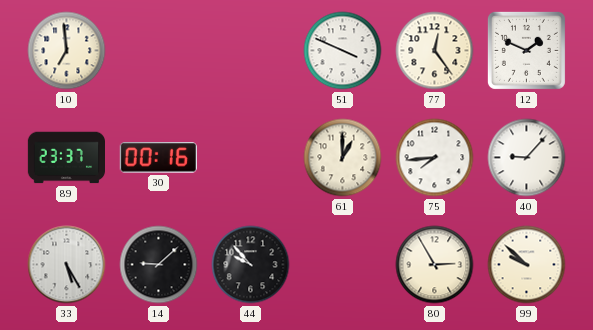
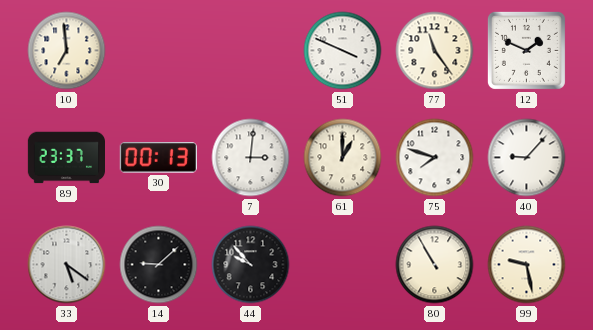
77: 12:24 -> 11:24 (435, 51)
30: 00:16 -> 00:13 (158, 158)
7: none -> 3:01 (251, 158)
75: 7:44 -> 7:48 (435, 158)
33: 5:25 -> 5:21 (67, 265)
80: 2:55 -> 10:55 (435, 265)
99: 9:52 -> 9:28 (527, 265)
